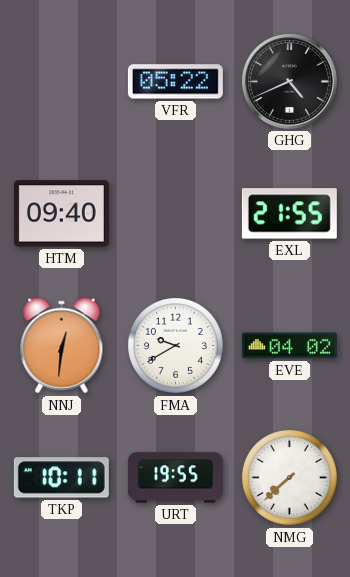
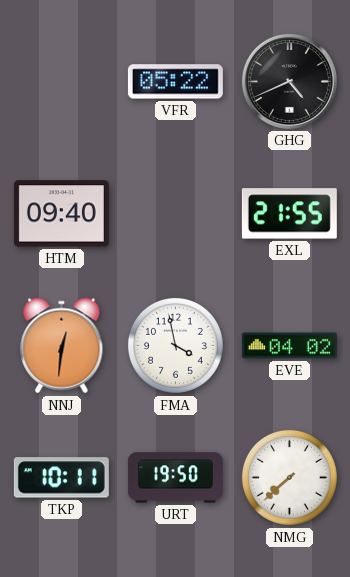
FMA: 9:40 -> 3:58 (175, 345)
URT: 19:55 -> 19:50 (175, 478)
